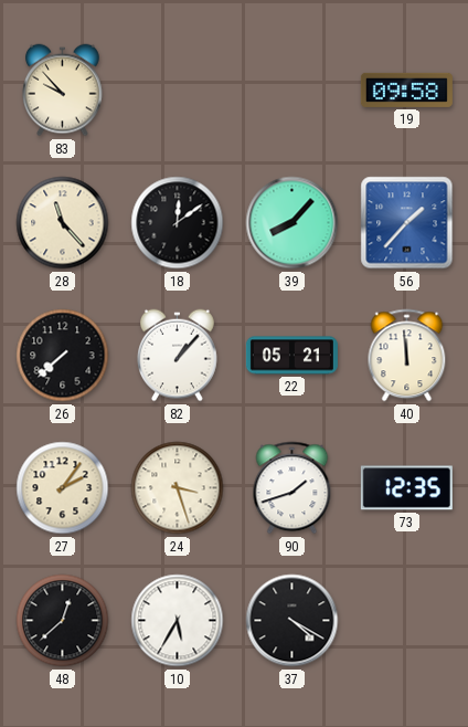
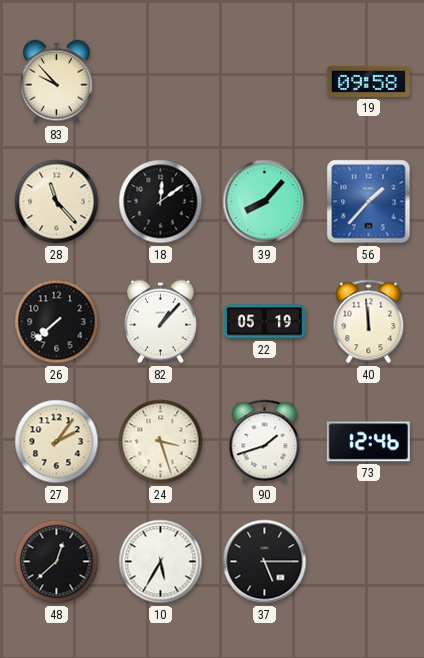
22: 05:21 -> 05:19 (264, 322)
73: 12:35 -> 12:46 (368, 442)
37: 4:20 -> 5:15 (265, 562)
